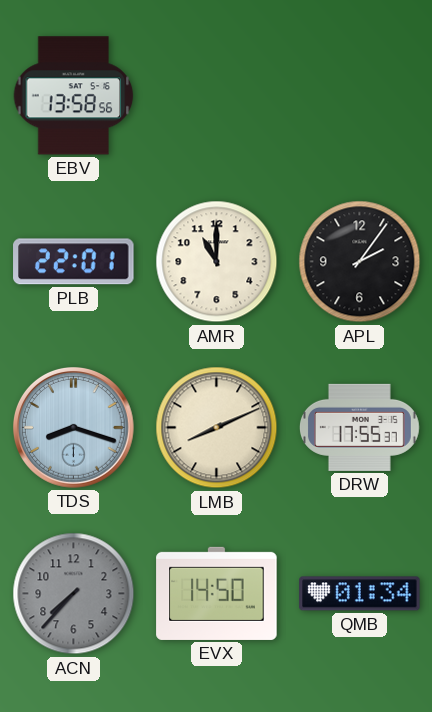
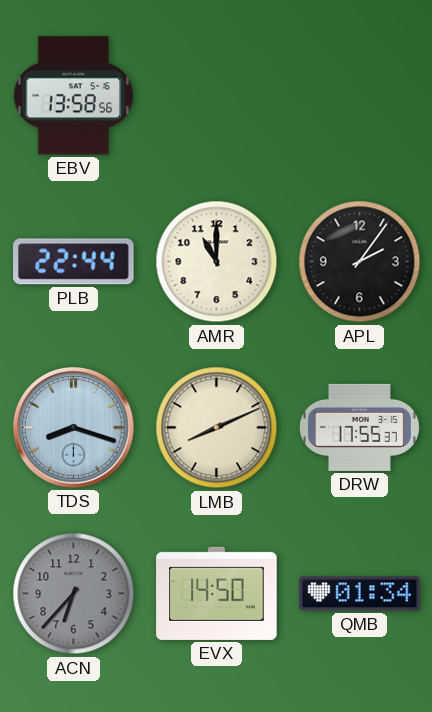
PLB: 22:01 -> 22:44 (74, 262)
ACN: 7:37 -> 6:37 (74, 594)
